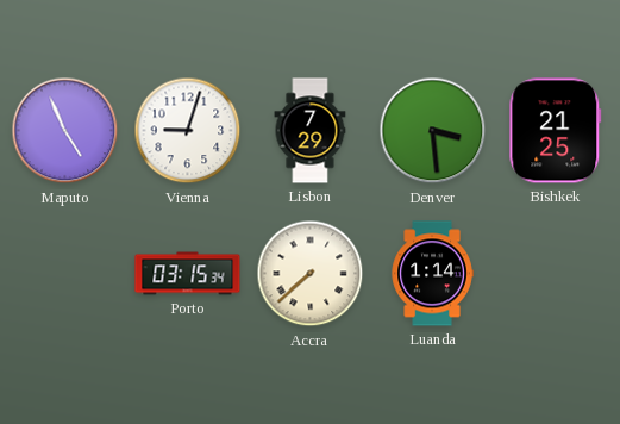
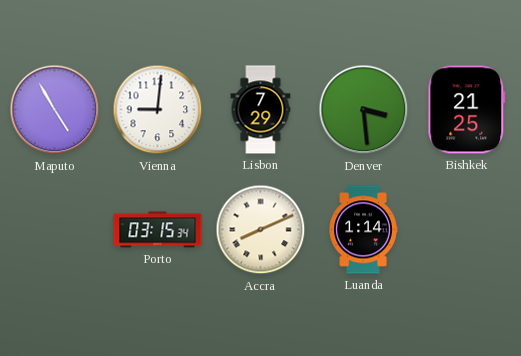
Maputo: 4:56 -> 4:55 (55, 110)
Vienna: 9:03 -> 9:01 (158, 110)
Accra: 7:38 -> 8:11 (261, 230)
